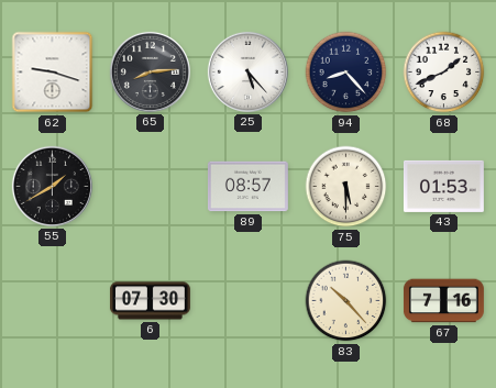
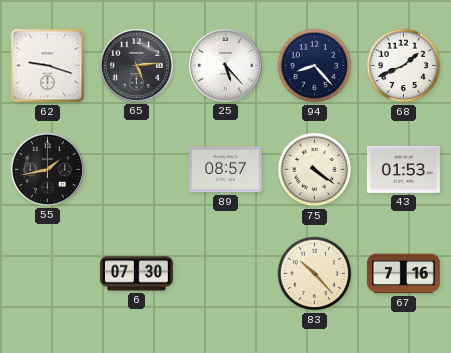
65: 8:14 -> 5:14 (136, 65)
55: 1:40 -> 1:43 (47, 169)
75: 5:30 -> 4:21 (315, 170)
